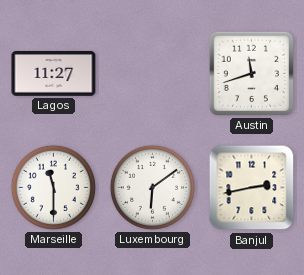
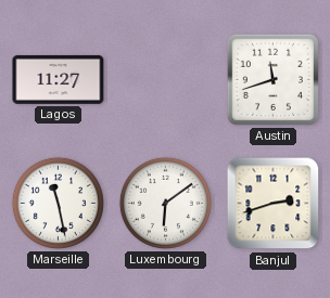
Marseille: 11:30 -> 11:28 (58, 203)
Banjul: 2:43 -> 2:42 (274, 204)
